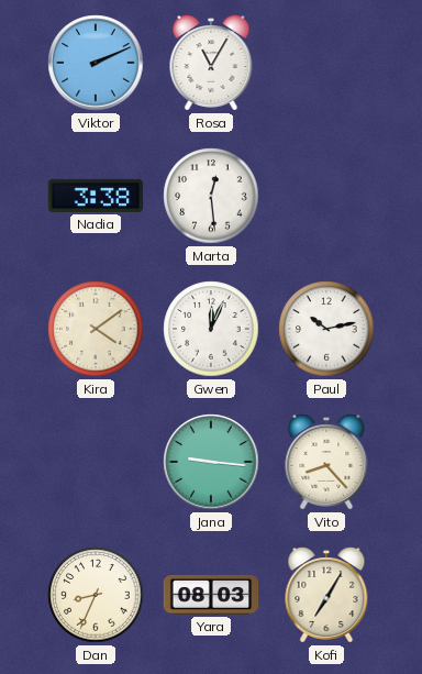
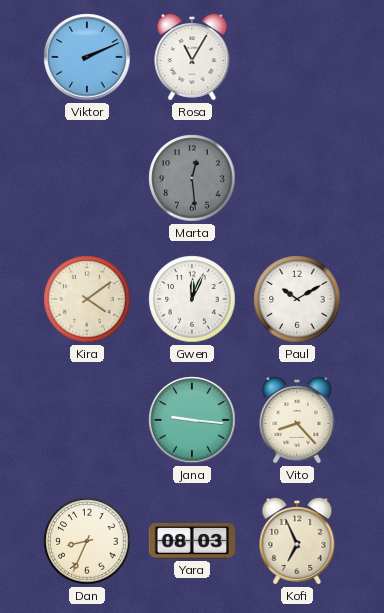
Nadia: 3:38 -> none (96, 196)
Marta dial: white -> grey (192, 178)
Paul: 10:13 -> 10:10 (297, 299)
Kofi: 7:05 -> 6:56 (297, 542)
